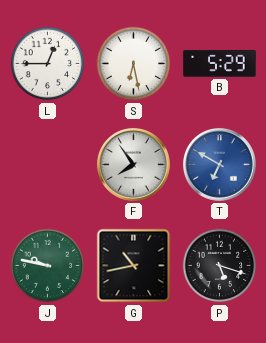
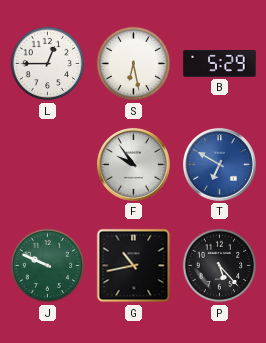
F: 7:54 -> 9:54 (133, 164)
J: 9:47 -> 9:49 (48, 266)
P: 5:18 -> 5:23 (220, 266)
